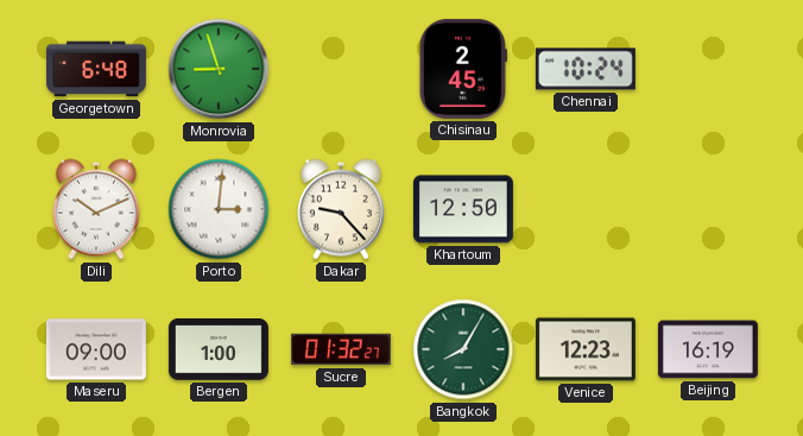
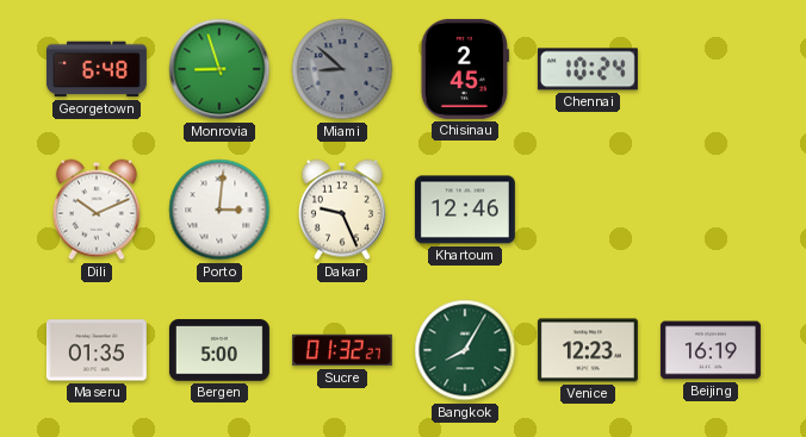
Miami: none -> 8:52 (342, 69)
Dakar: 9:23 -> 9:26 (342, 210)
Khartoum: 12:50 -> 12:46 (465, 210)
Maseru: 09:00 -> 01:35 (97, 350)
Bergen: 1:00 -> 5:00 (219, 351)
